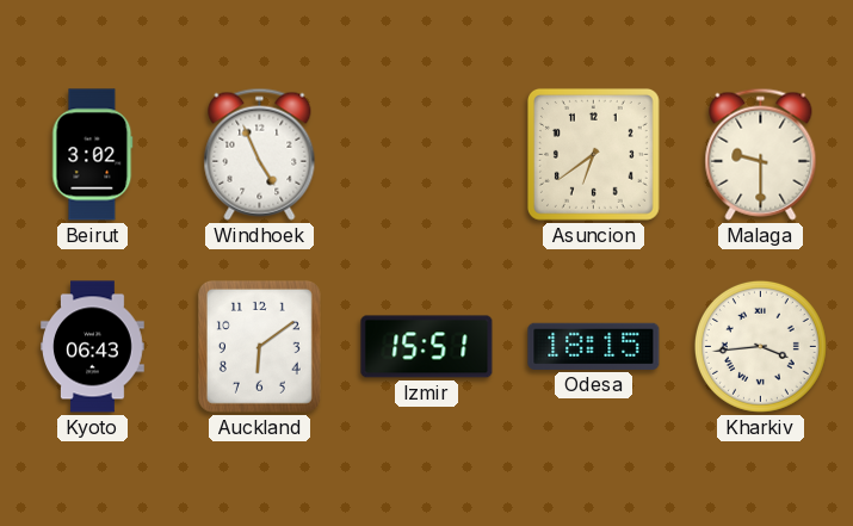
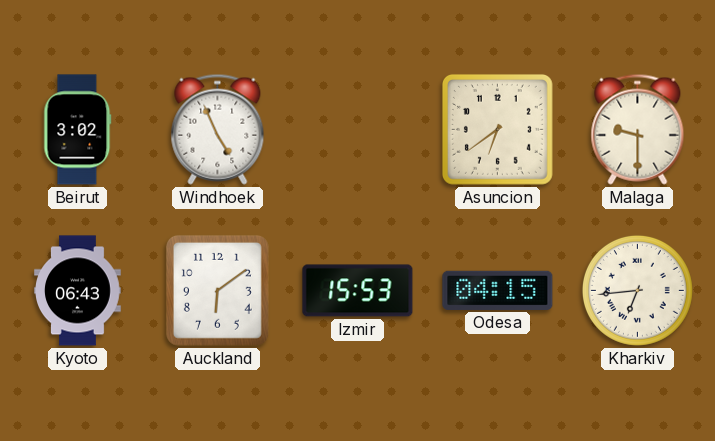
Izmir: 15:51 -> 15:53 (358, 291)
Odesa: 18:15 -> 04:15 (498, 290)
Kharkiv: 3:44 -> 6:44 (637, 290)
